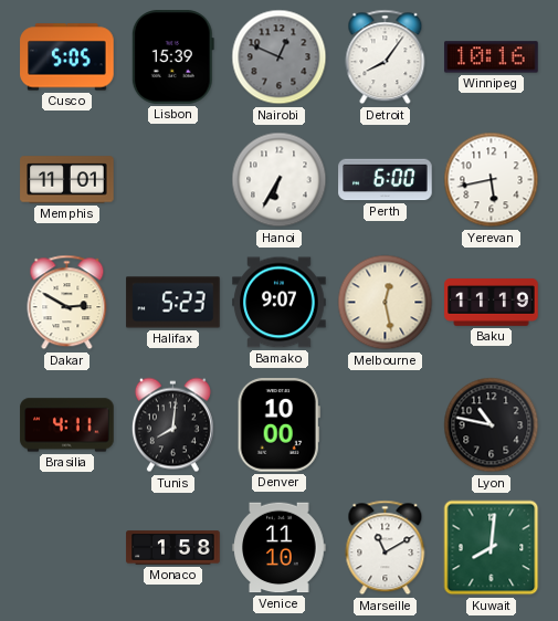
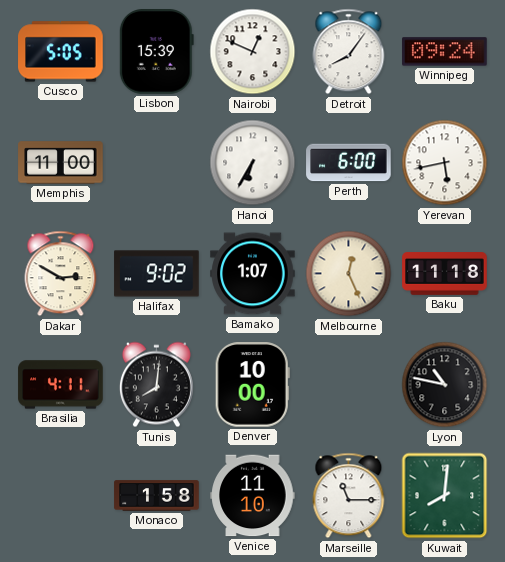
Nairobi dial: grey -> white (253, 52)
Winnipeg: 10:16 -> 09:24 (445, 52)
Memphis: 11:01 -> 11:00 (61, 163)
Halifax: 5:23 -> 9:02 (157, 274)
Bamako: 9:07 -> 1:07 (253, 274)
Melbourne: 12:28 -> 12:26 (349, 274)
Baku: 11:19 -> 11:18 (445, 274)
Marseille: 11:10 -> 11:15 (349, 496)
